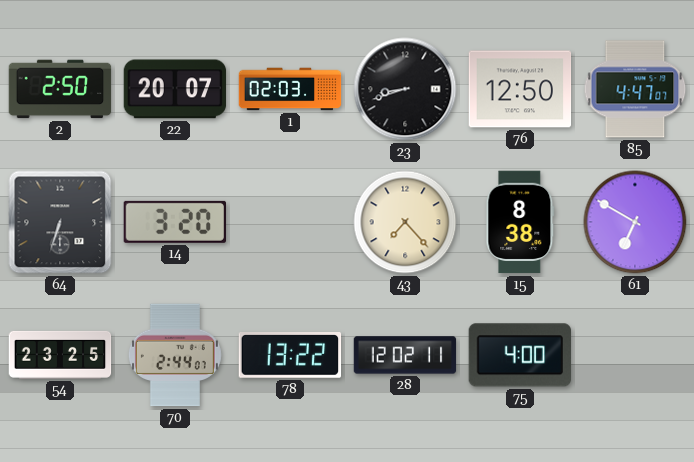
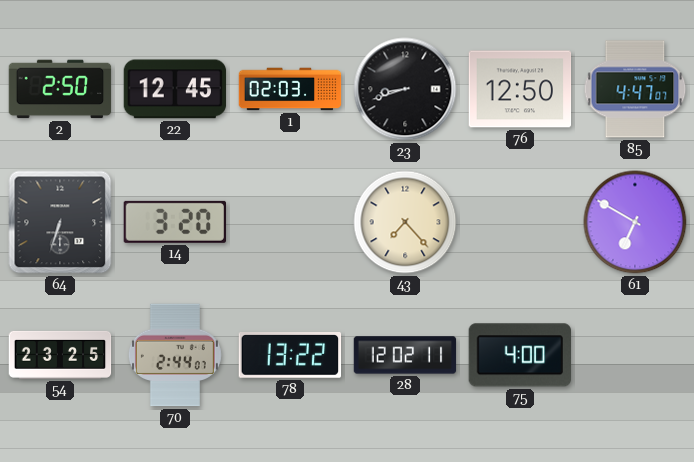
22: 20:07 -> 12:45 (175, 89)
15: 8:38 -> none (520, 222)
